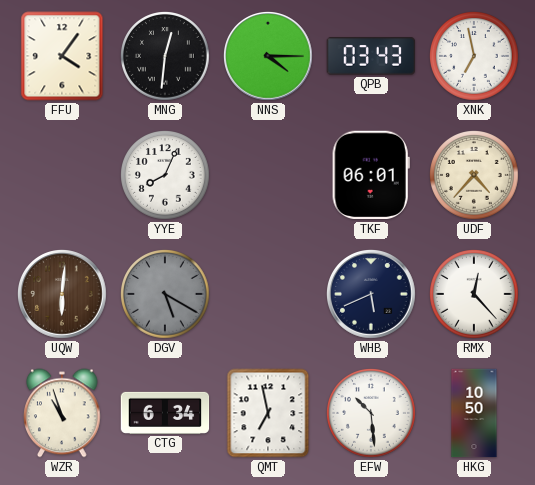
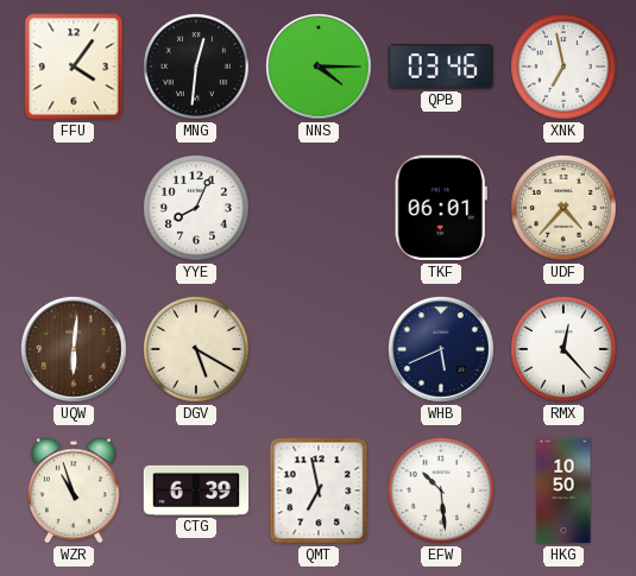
QPB: 03:43 -> 03:46 (441, 67)
DGV dial: grey -> cream (197, 350)
CTG: 6:34 -> 6:39 (196, 490)
